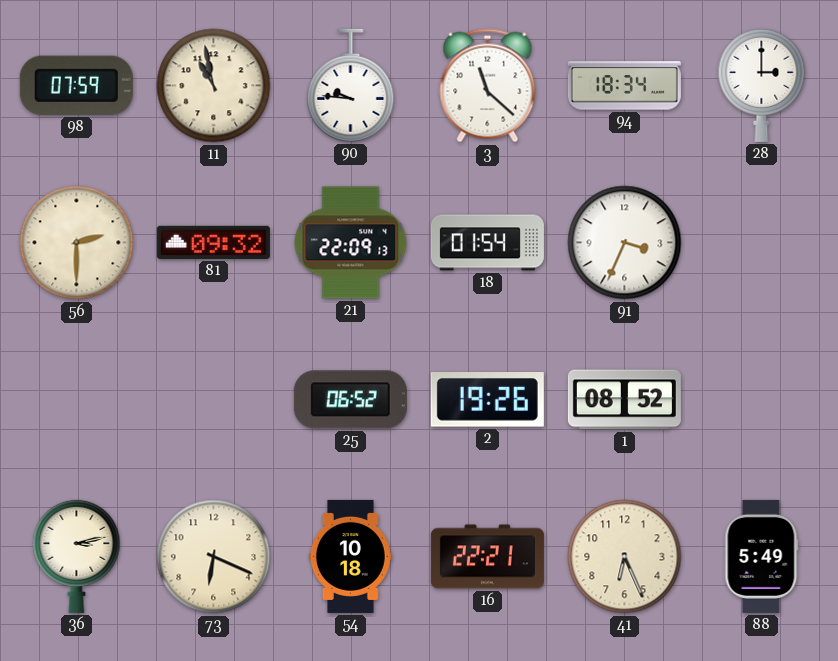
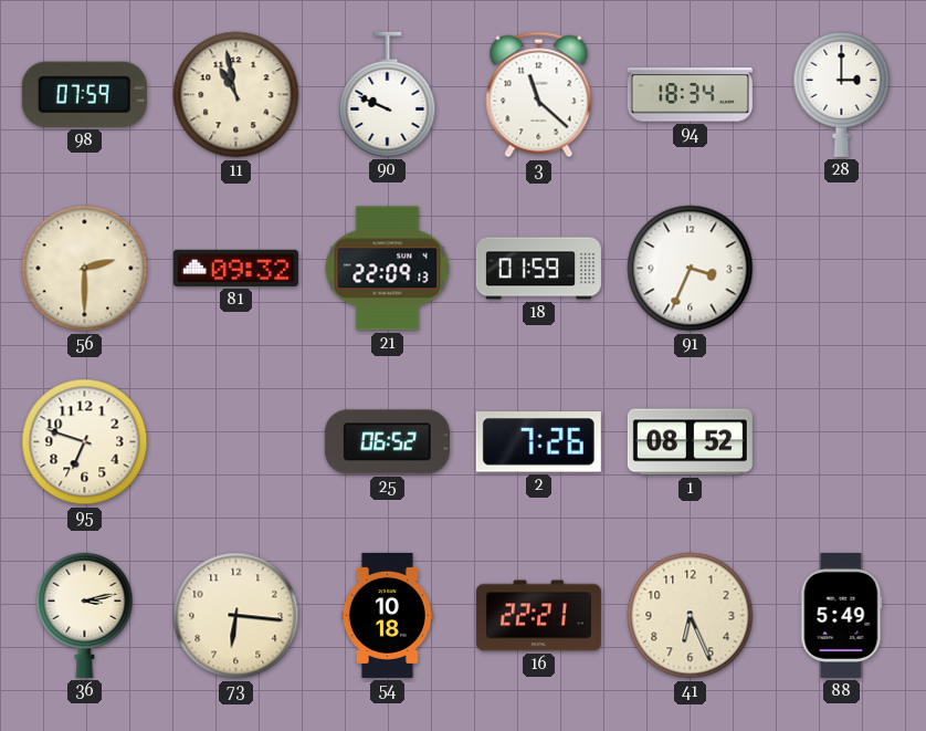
90: 9:46 -> 9:49 (388, 94)
18: 01:54 -> 01:59 (538, 269)
95: none -> 6:48 (85, 442)
2: 19:26 -> 7:26 (538, 442)
73: 6:19 -> 6:16 (236, 616)
